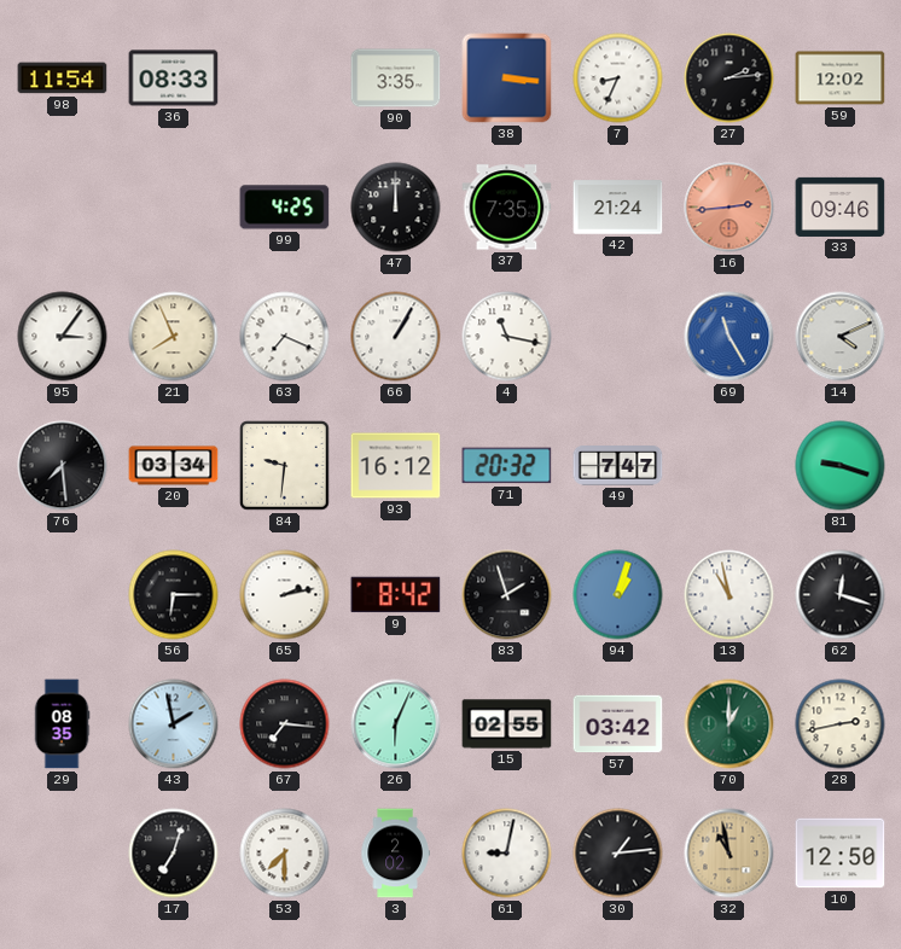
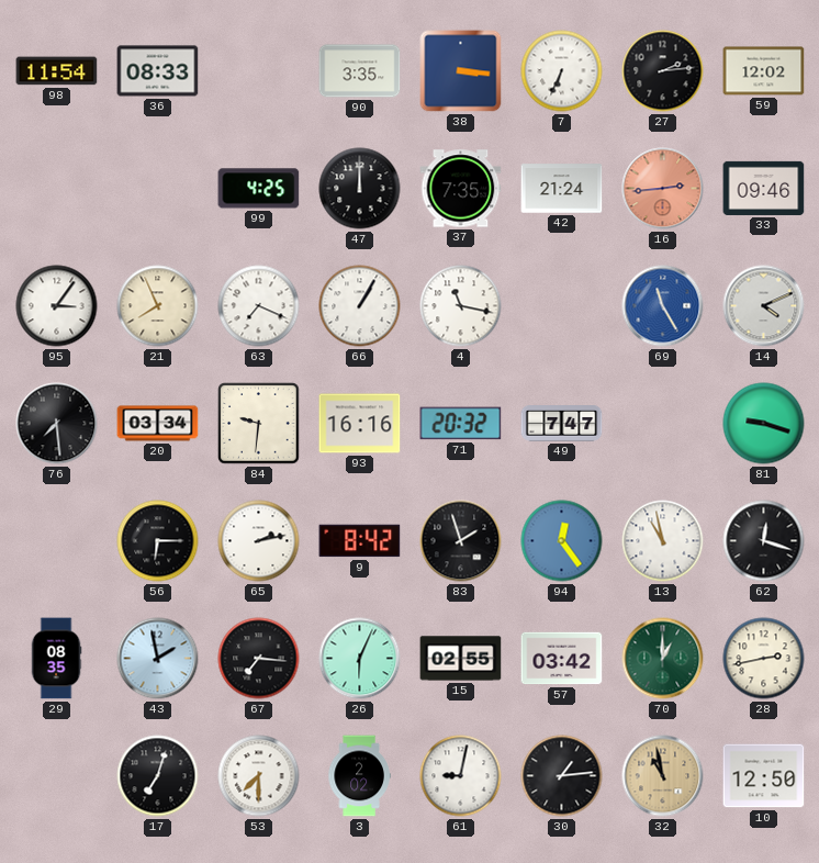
7: 8:34 -> 6:34 (562, 71)
93: 16:12 -> 16:16 (360, 424)
94: 1:03 -> 12:24 (562, 541)
